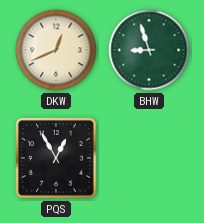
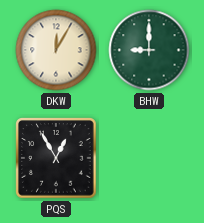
DKW: 12:41 -> 12:05 (56, 50)
BHW: 8:57 -> 9:00 (149, 50)
